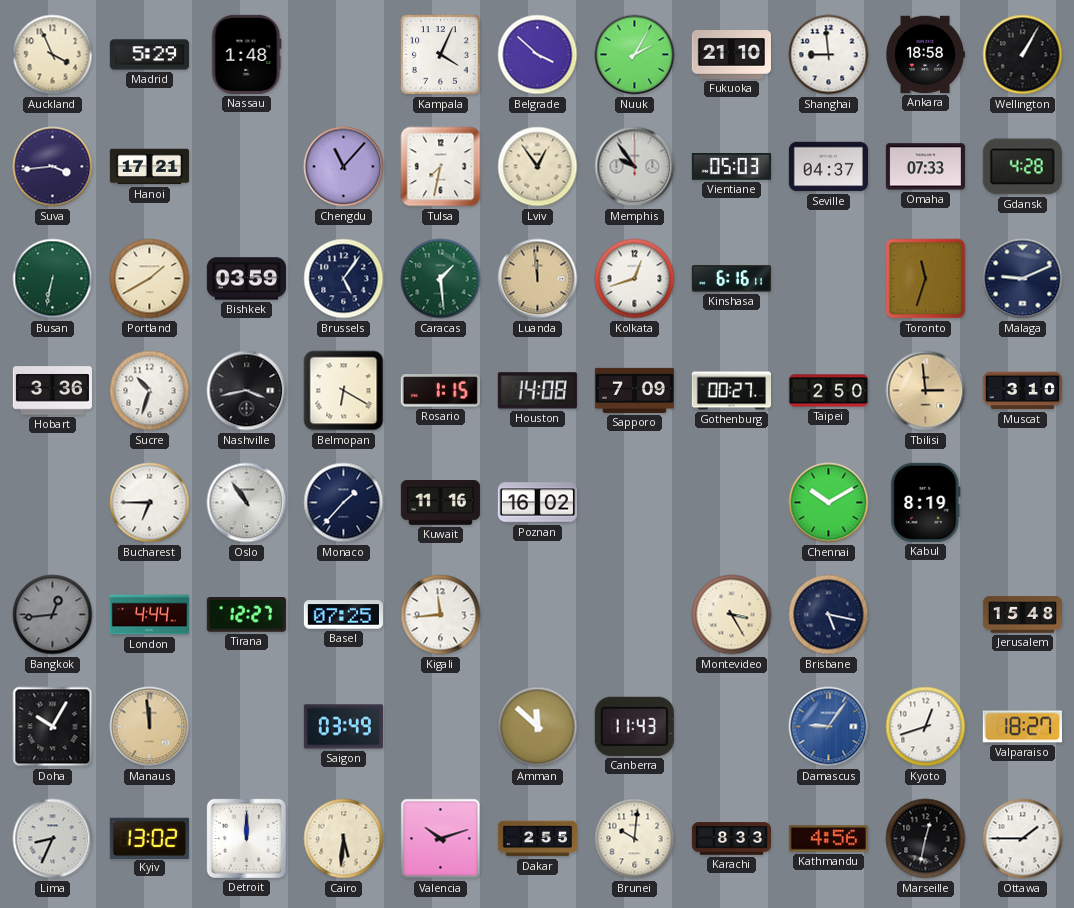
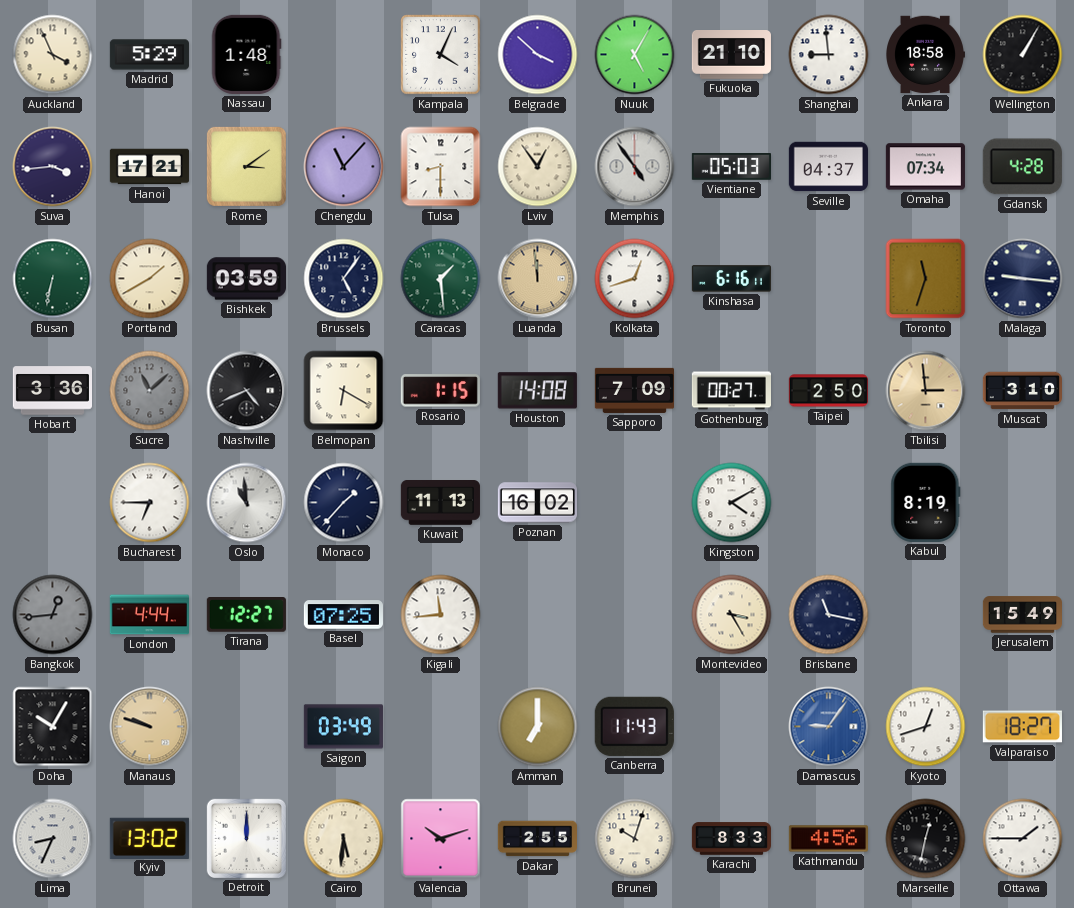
Nuuk: 2:05 -> 5:05 (635, 55)
Rome: none -> 3:09 (246, 166)
Tulsa: 7:32 -> 8:30 (441, 167)
Memphis: 9:54 -> 4:54 (635, 167)
Omaha: 07:33 -> 07:34 (925, 167)
Malaga: 9:11 -> 9:16 (1023, 279)
Sucre: 10:33 -> 11:08 (150, 391)
Sucre dial: white -> grey (150, 391)
Nashville: 3:43 -> 4:41 (247, 391)
Oslo: 10:54 -> 10:59 (247, 503)
Kuwait: 11:16 -> 11:13 (440, 503)
Kingston: none -> 4:10 (732, 503)
Chennai: 10:10 -> none (829, 503)
Brisbane: 5:17 -> 11:17 (829, 615)
Jerusalem: 15:48 -> 15:49 (1022, 615)
Manaus: 11:59 -> 9:48 (150, 727)
Amman: 11:52 -> 7:00 (538, 727)
Brunei: 10:01 -> 10:03 (635, 839)
